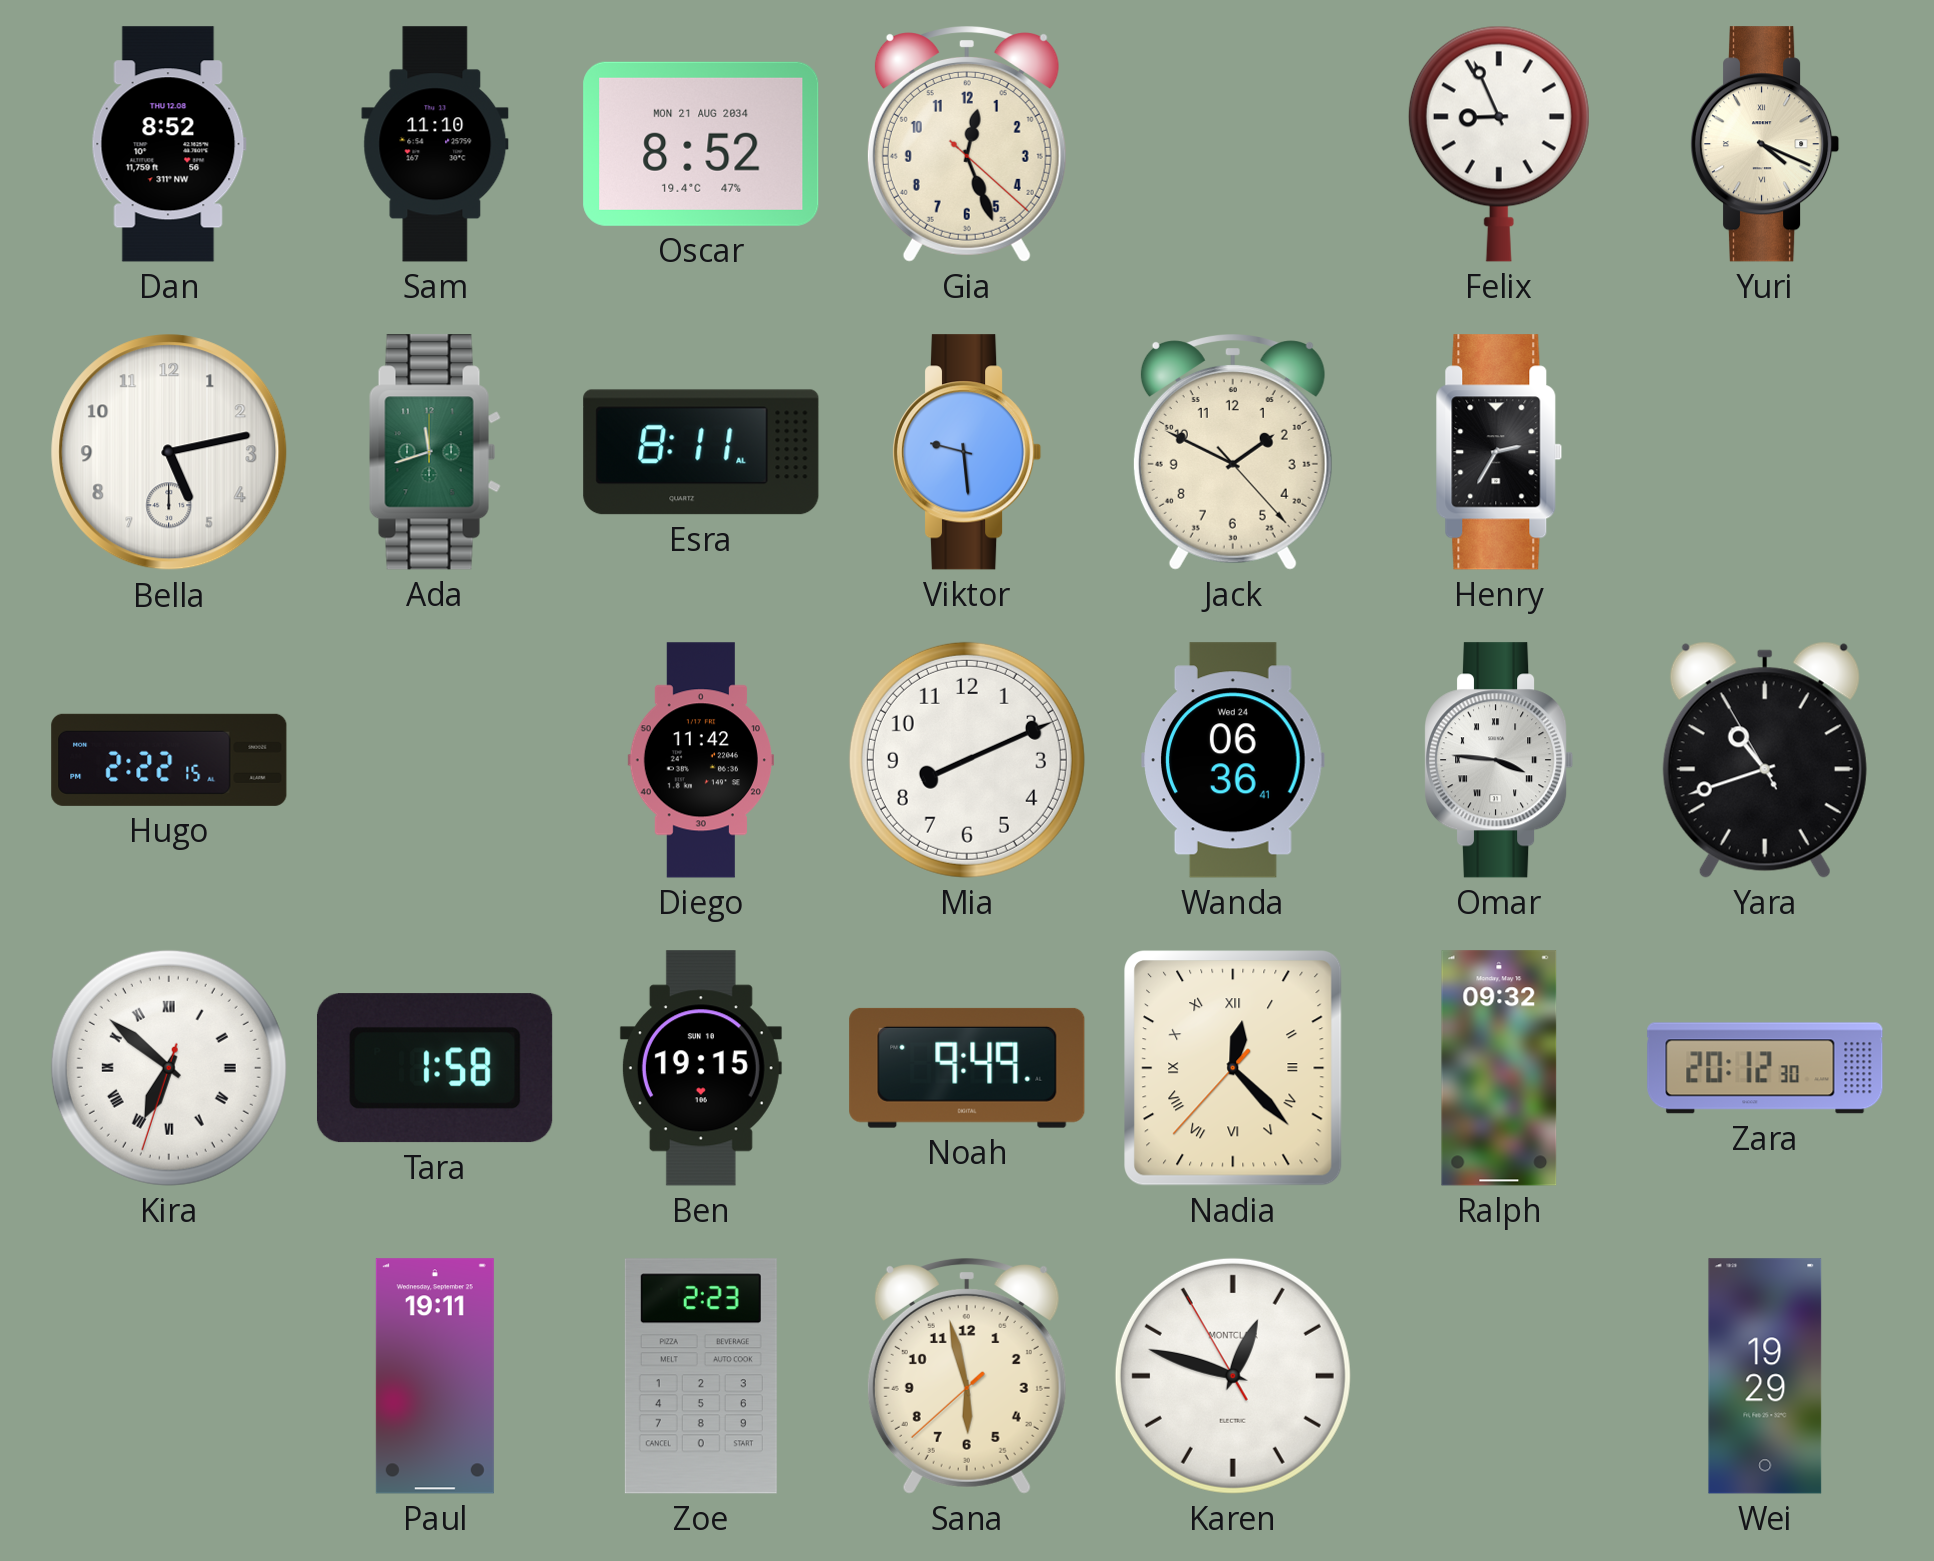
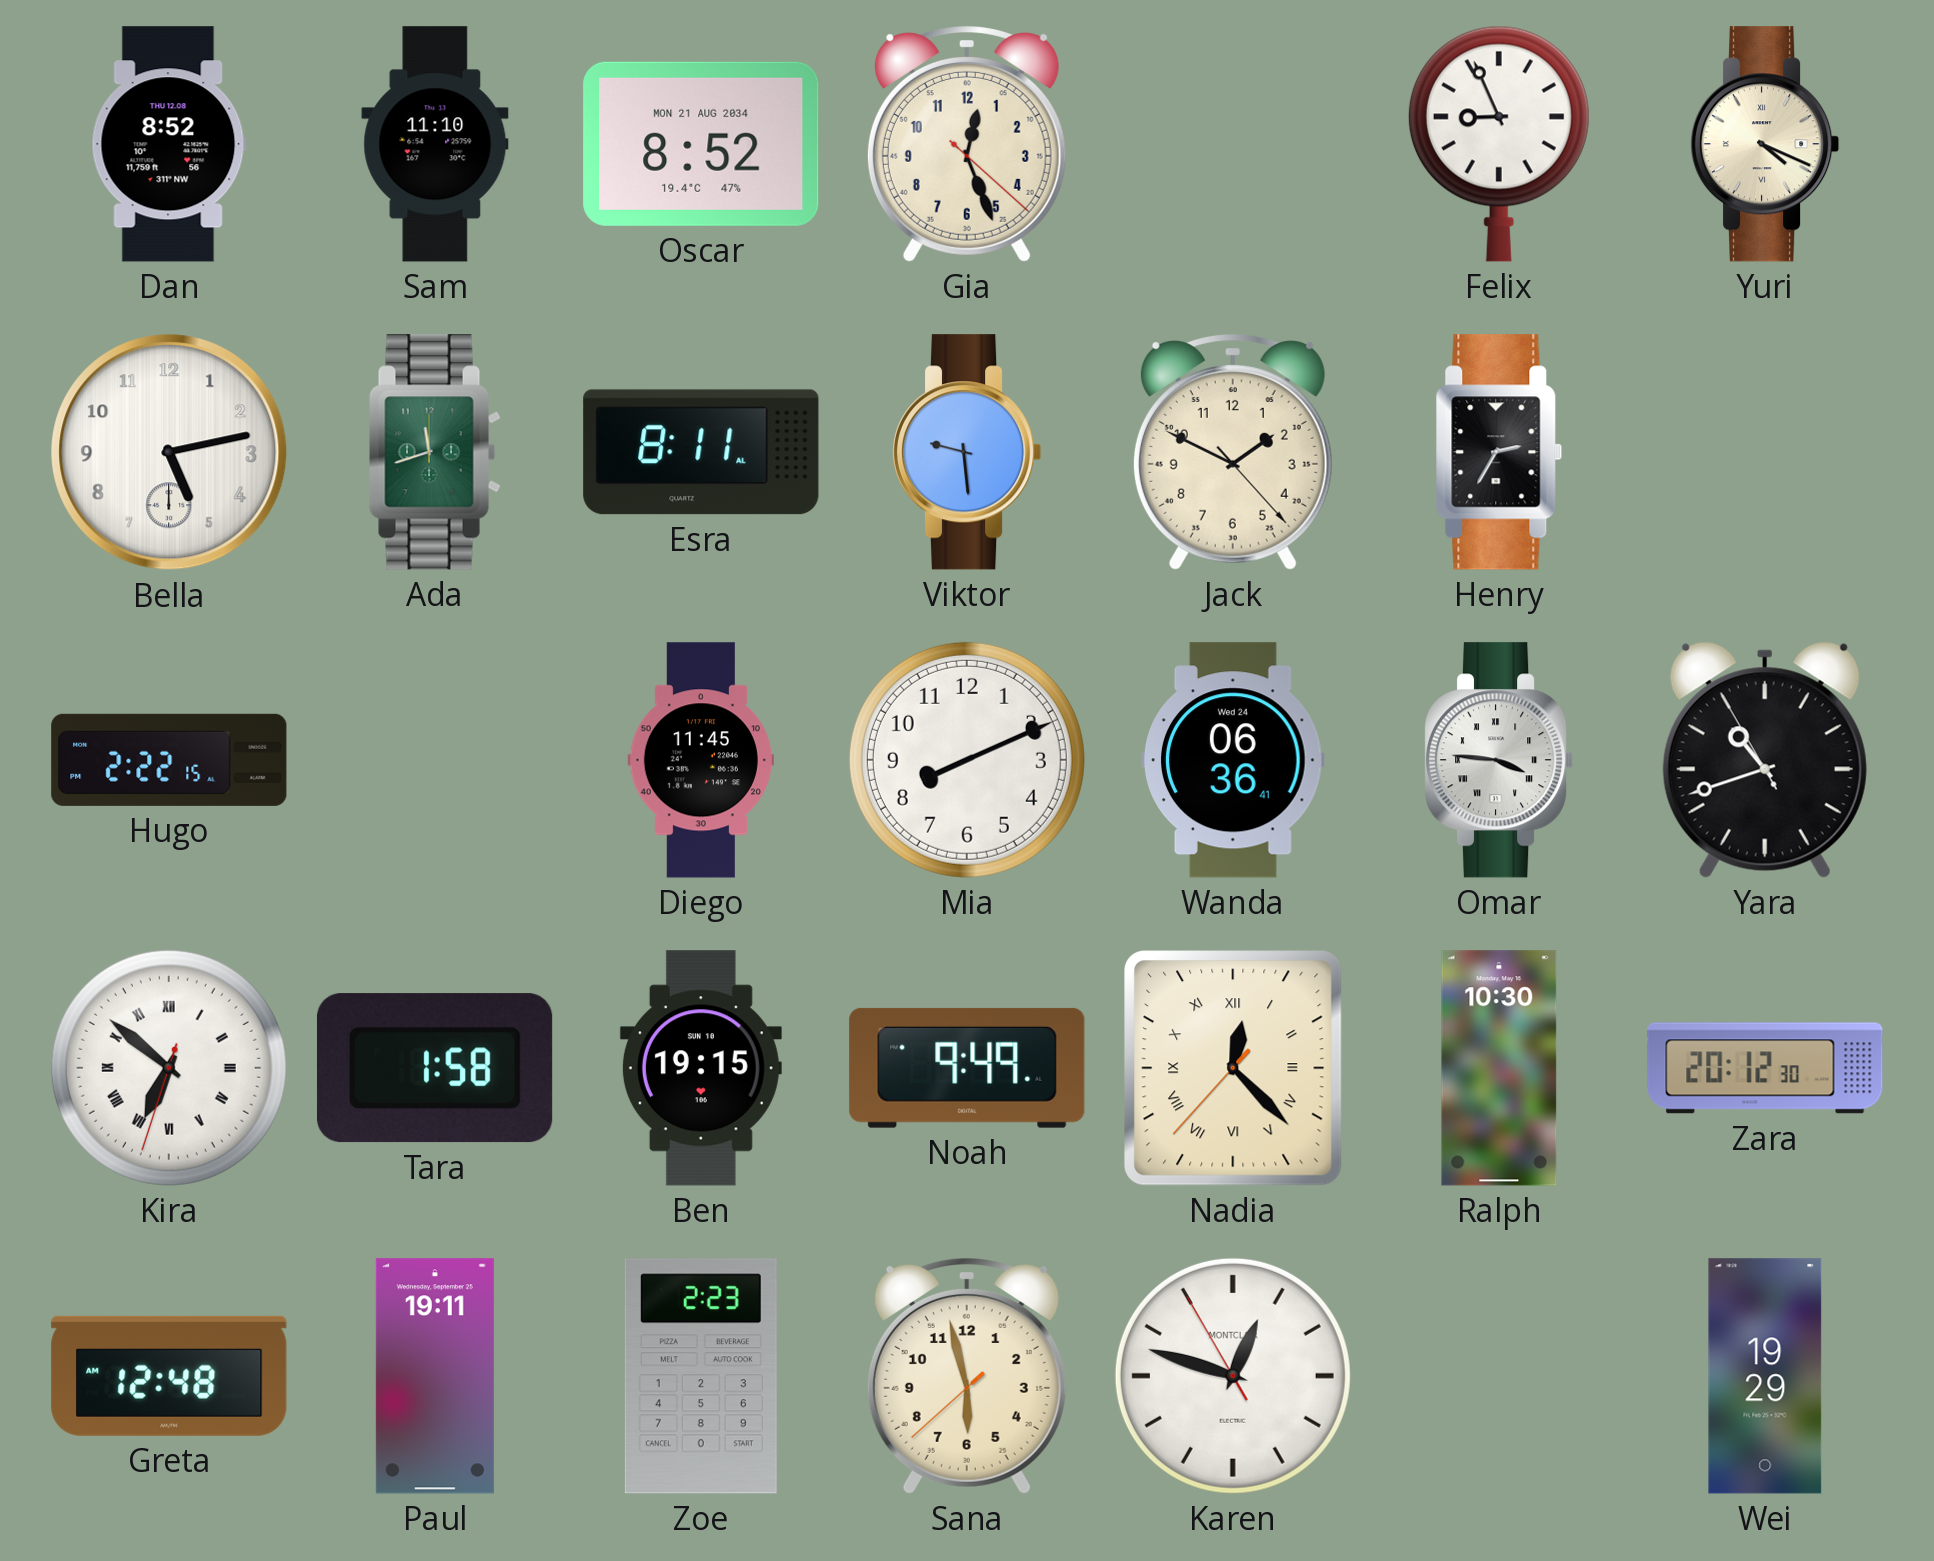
Diego: 11:42 -> 11:45 (701, 760)
Ralph: 09:32 -> 10:30 (1499, 1068)
Greta: none -> 12:48 (169, 1376)
